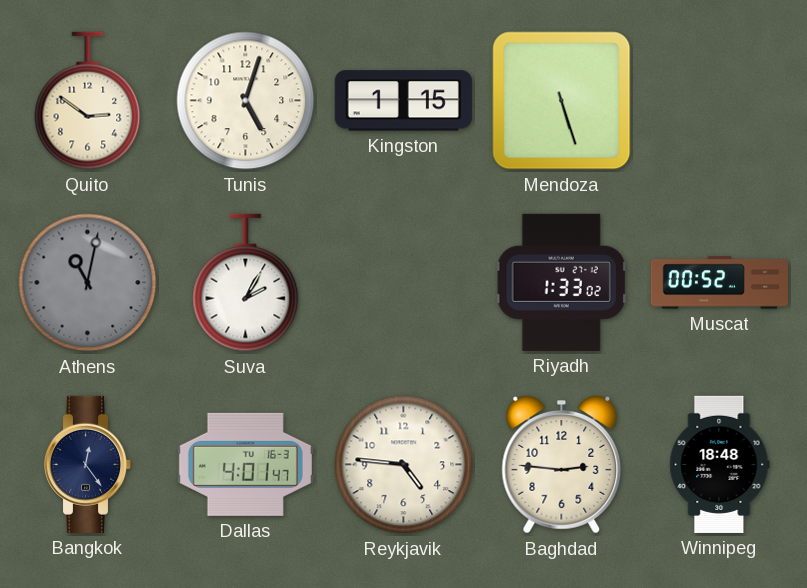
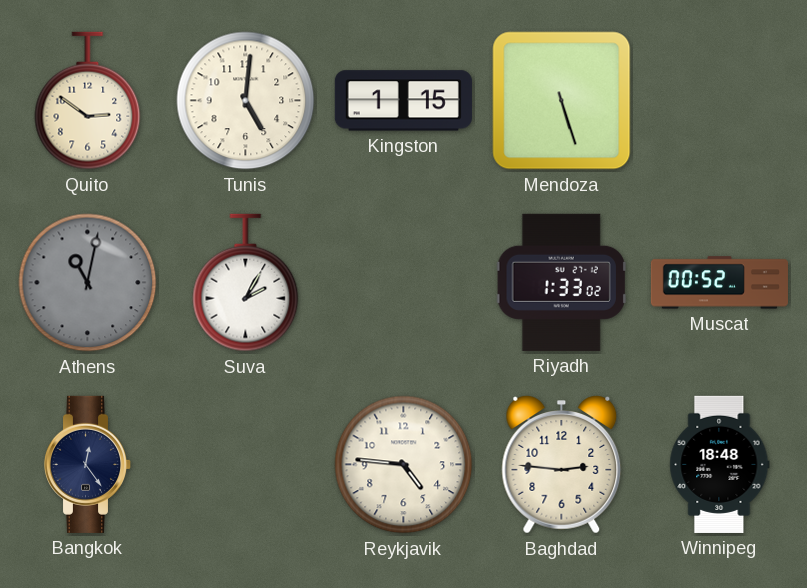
Tunis: 5:03 -> 5:01 (246, 101)
Dallas: 4:01 -> none (245, 464)
